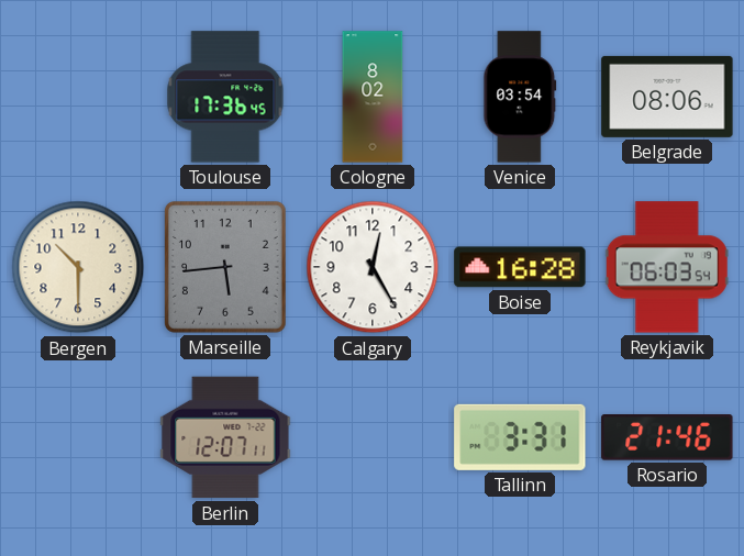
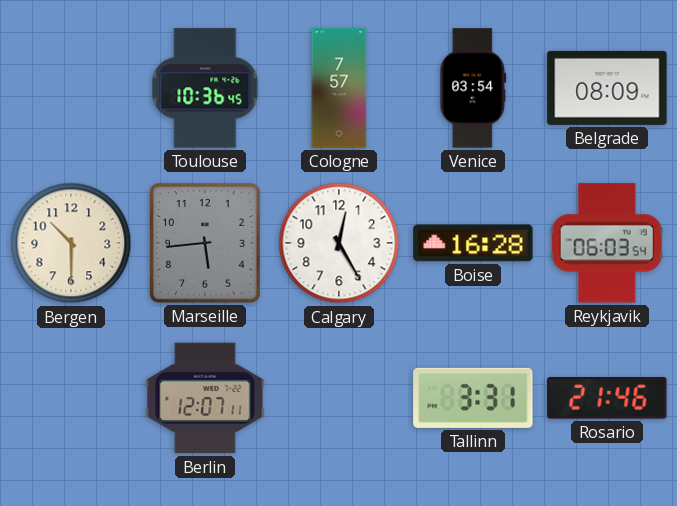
Toulouse: 17:36 -> 10:36 (205, 88)
Cologne: 8:02 -> 7:57 (339, 88)
Belgrade: 08:06 -> 08:09 (607, 88)
